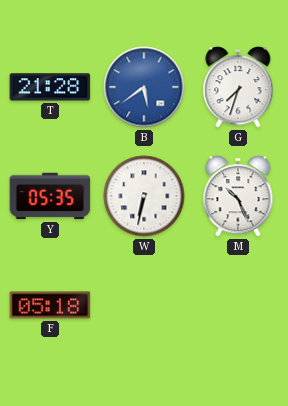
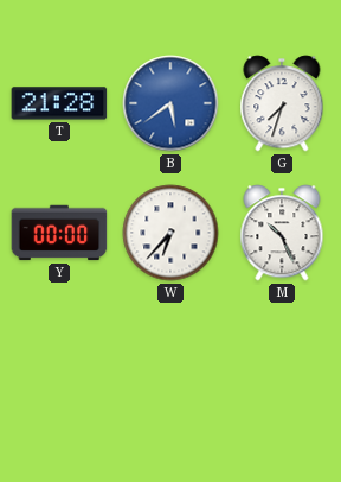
Y: 05:35 -> 00:00 (59, 233)
W: 6:32 -> 6:37 (170, 233)
F: 05:18 -> none (50, 305)
